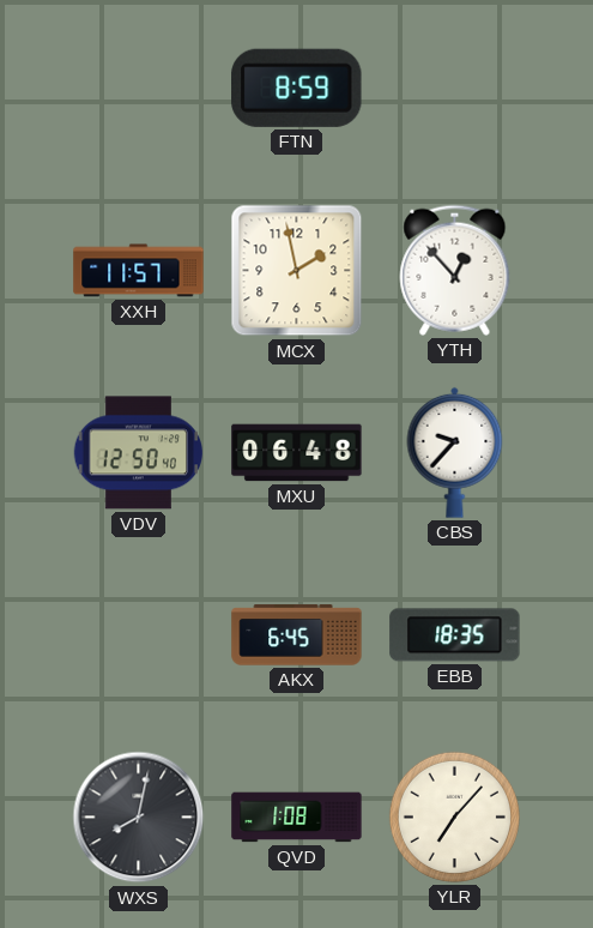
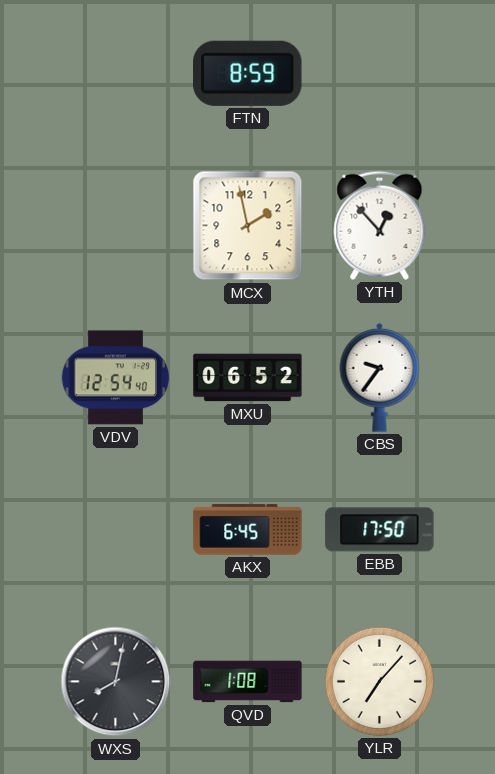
XXH: 11:57 -> none (139, 271)
VDV: 12:50 -> 12:54 (115, 378)
MXU: 06:48 -> 06:52 (248, 378)
CBS: 9:37 -> 9:36 (380, 377)
EBB: 18:35 -> 17:50 (380, 530)
